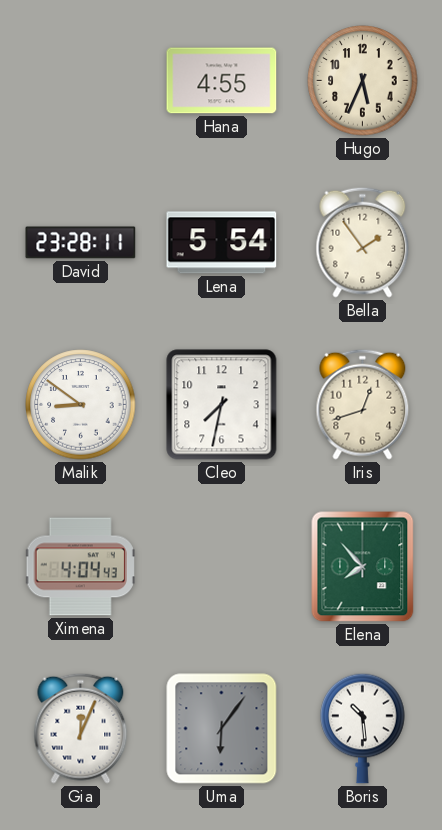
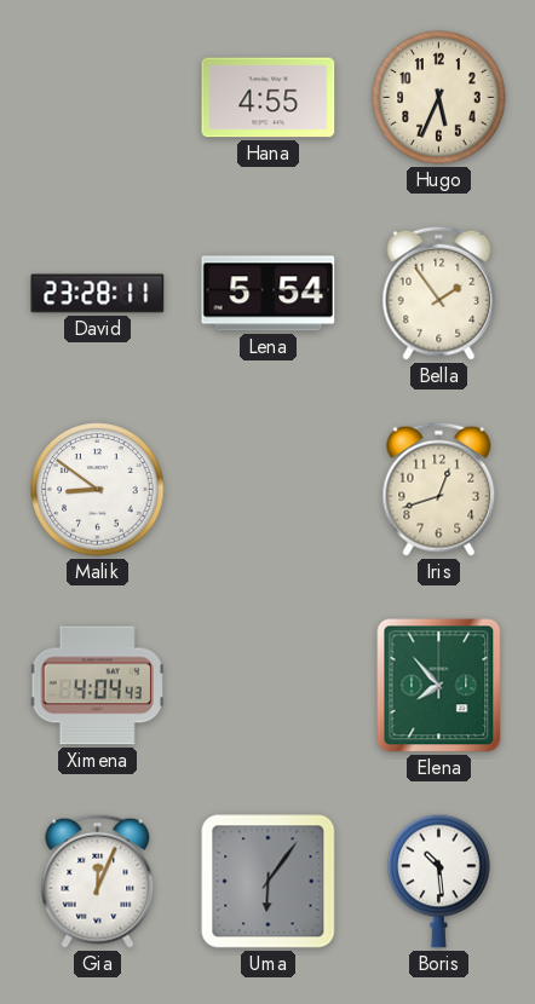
Cleo: 7:32 -> none (222, 405)
